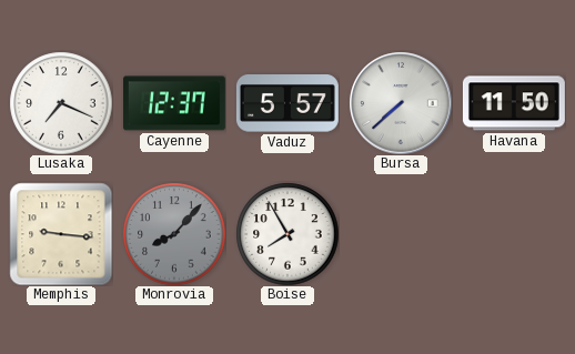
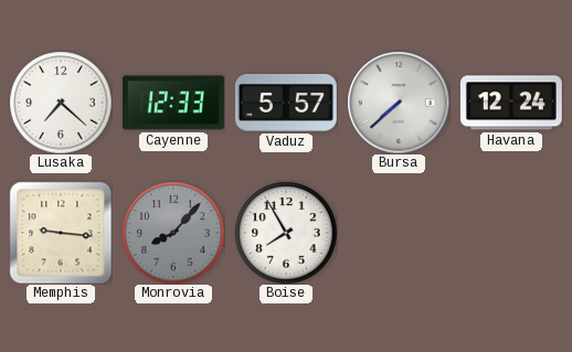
Lusaka: 7:19 -> 7:22 (61, 103)
Cayenne: 12:37 -> 12:33 (173, 103)
Havana: 11:50 -> 12:24 (511, 103)
